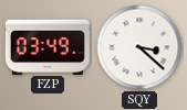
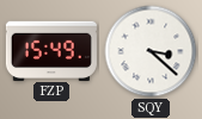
FZP: 03:49 -> 15:49 (51, 50)
